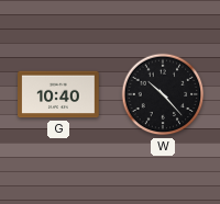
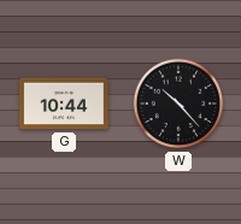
G: 10:40 -> 10:44 (64, 104)
